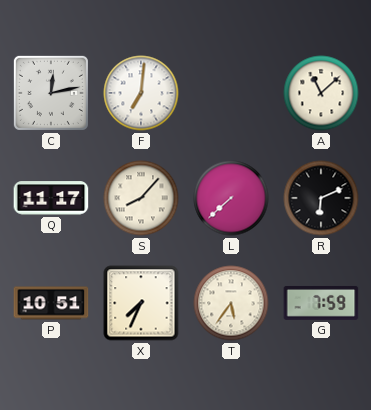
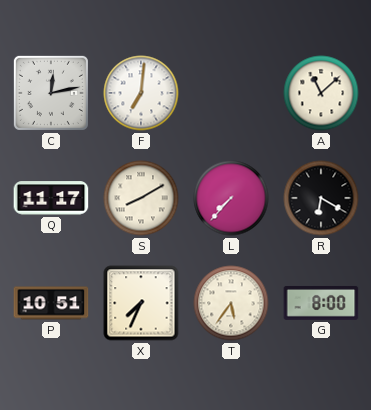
S: 8:07 -> 8:10 (141, 198)
L: 7:38 -> 7:37 (231, 198)
R: 6:11 -> 6:20 (321, 198)
G: 7:59 -> 8:00 (321, 303)
